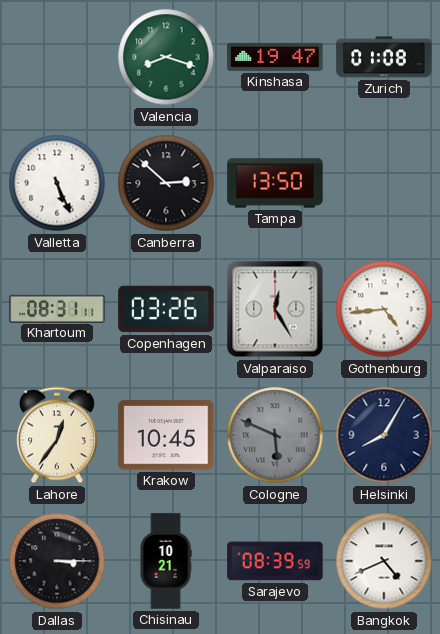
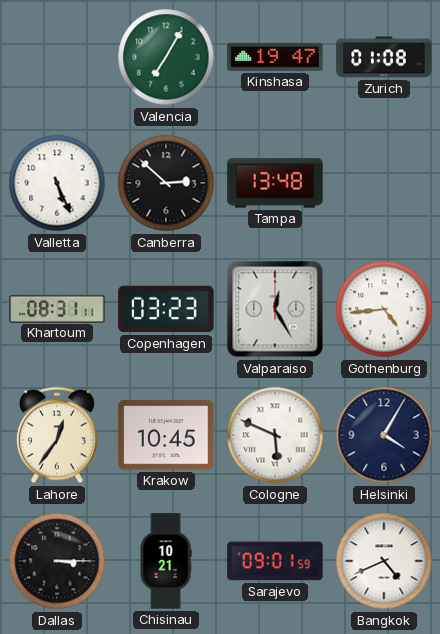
Valencia: 8:18 -> 7:05 (166, 57)
Tampa: 13:50 -> 13:48 (275, 183)
Copenhagen: 03:26 -> 03:23 (166, 309)
Cologne dial: grey -> white (275, 435)
Helsinki: 8:05 -> 4:05 (384, 435)
Sarajevo: 08:39 -> 09:01 (275, 561)
